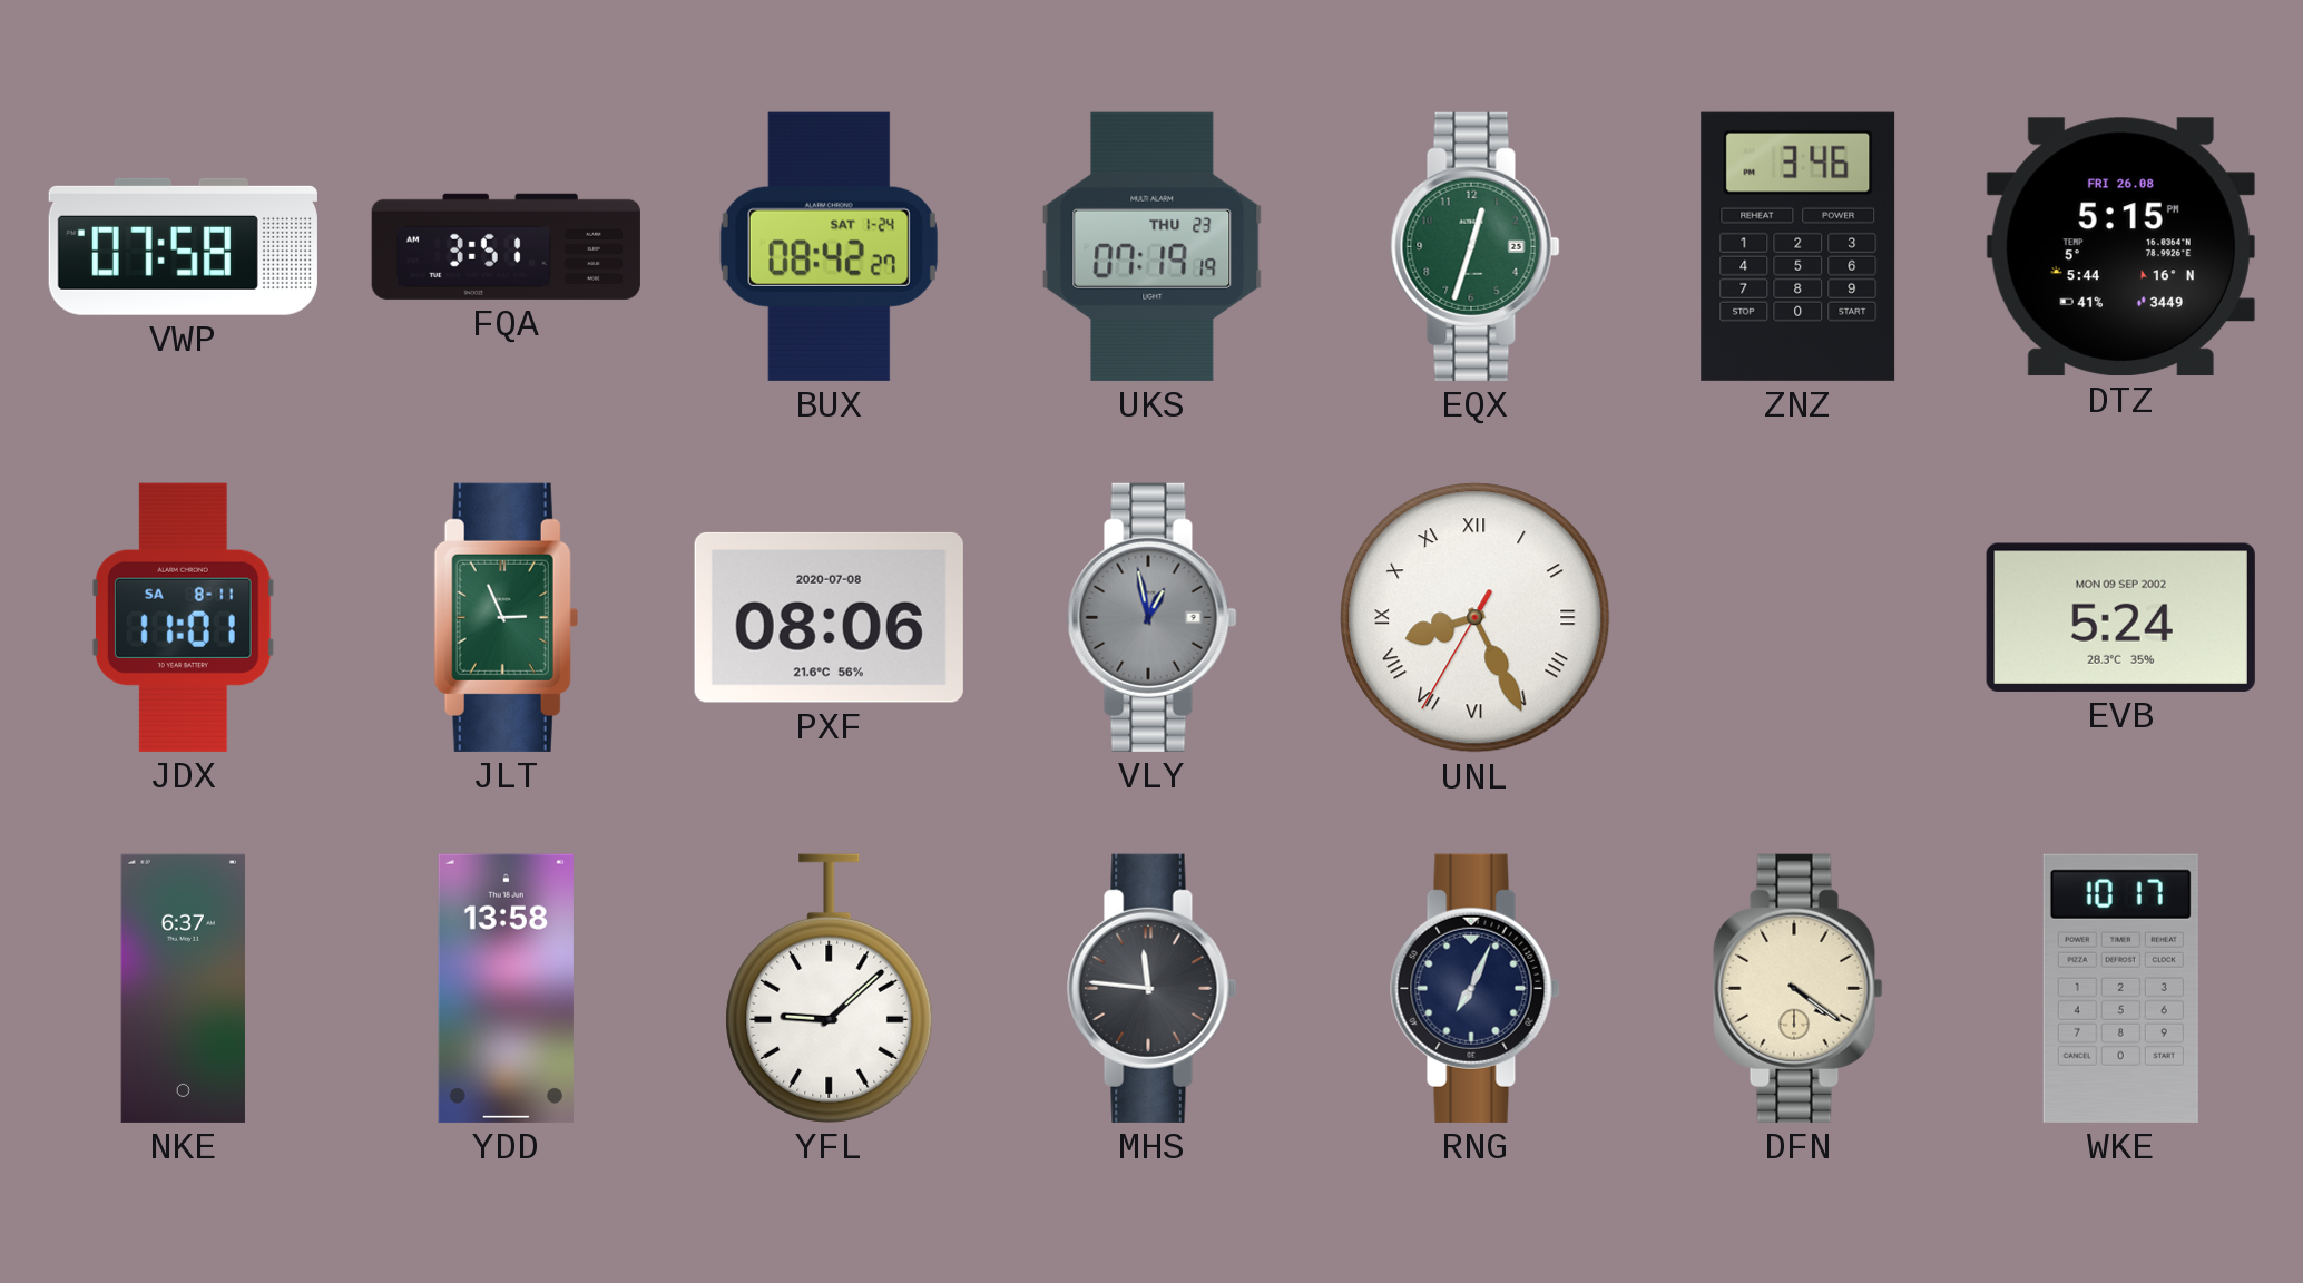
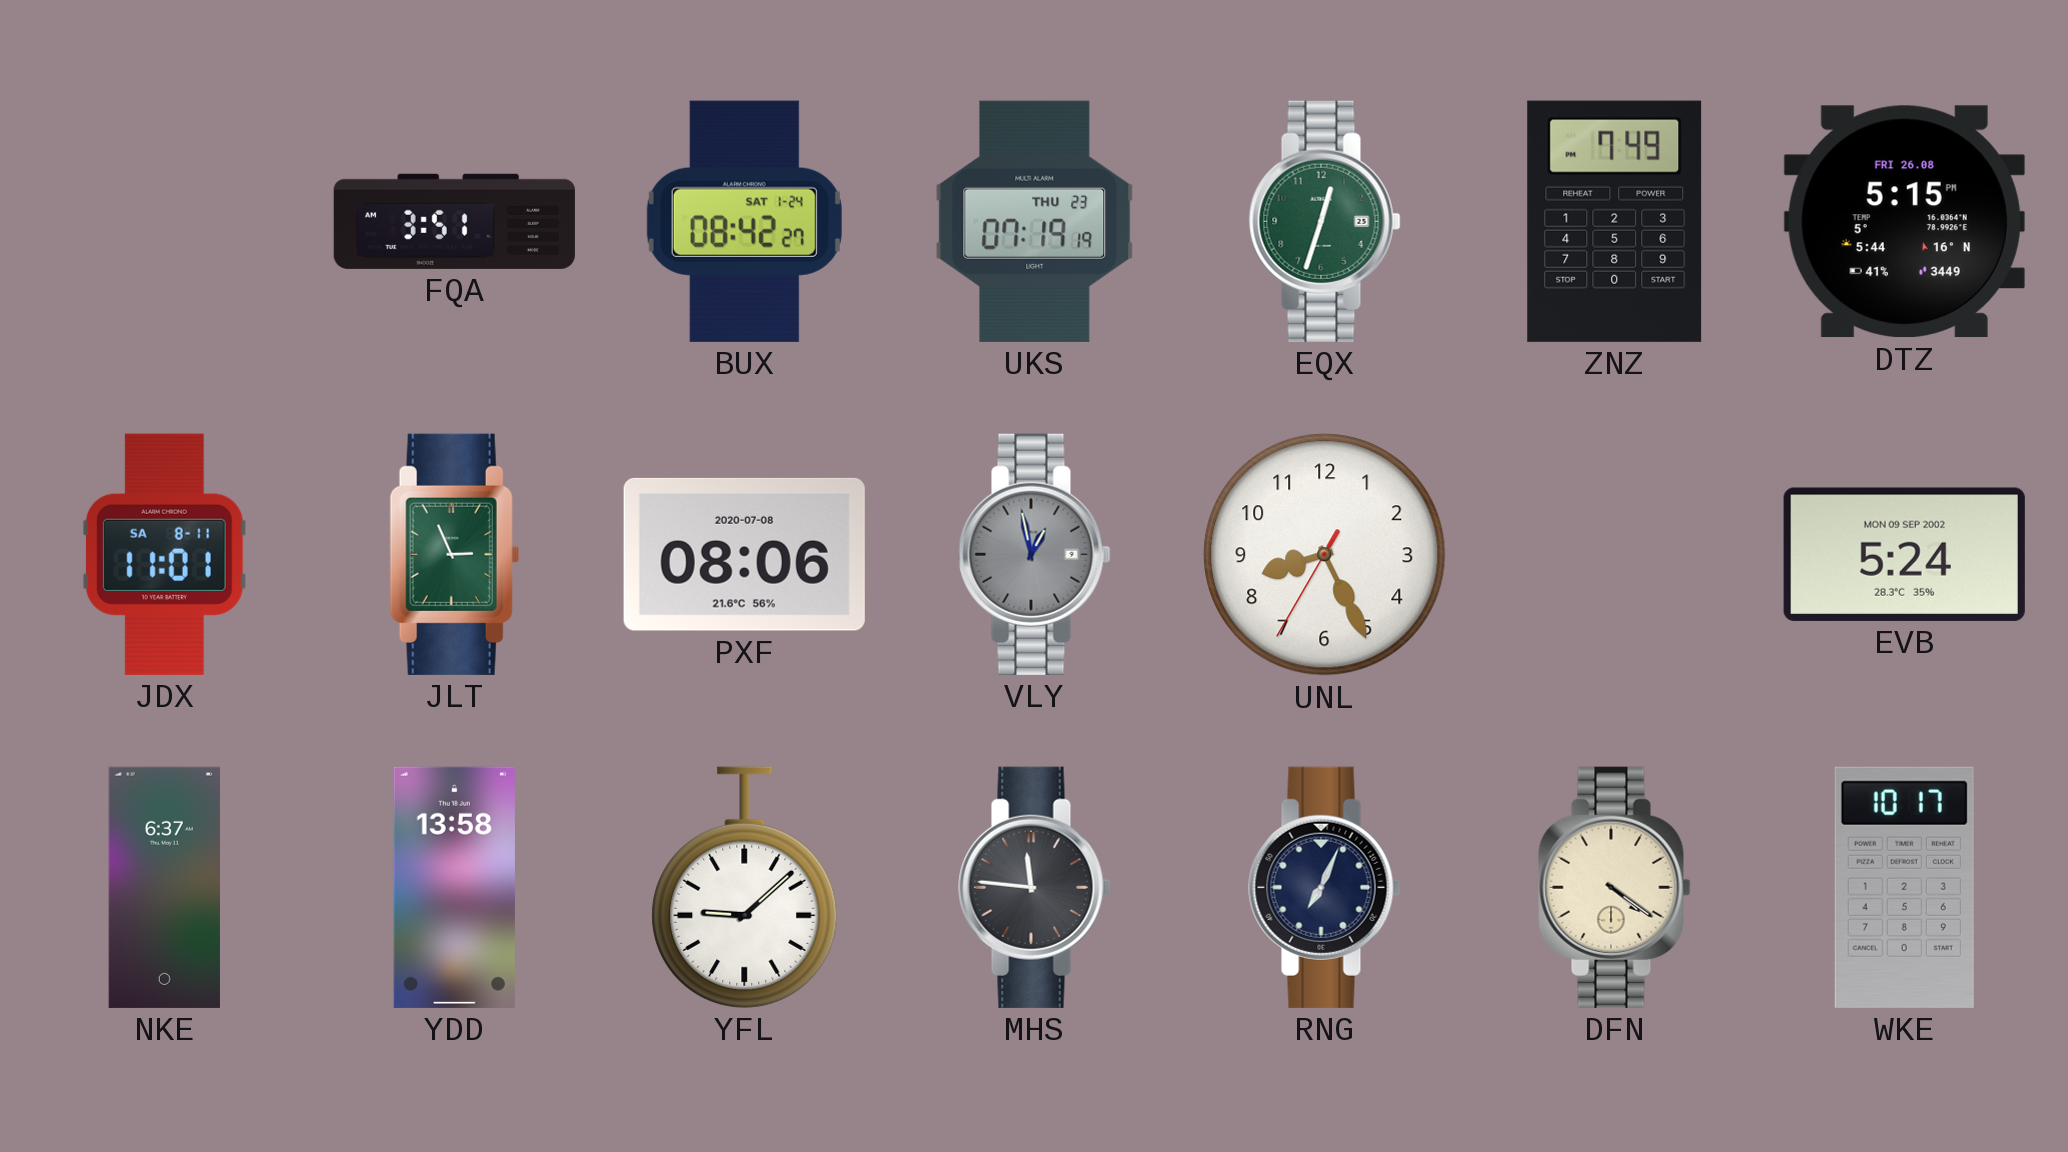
VWP: 07:58 -> none (183, 246)
ZNZ: 3:46 -> 7:49 (1615, 221)
UNL numerals: Roman -> Arabic (1325, 555)
